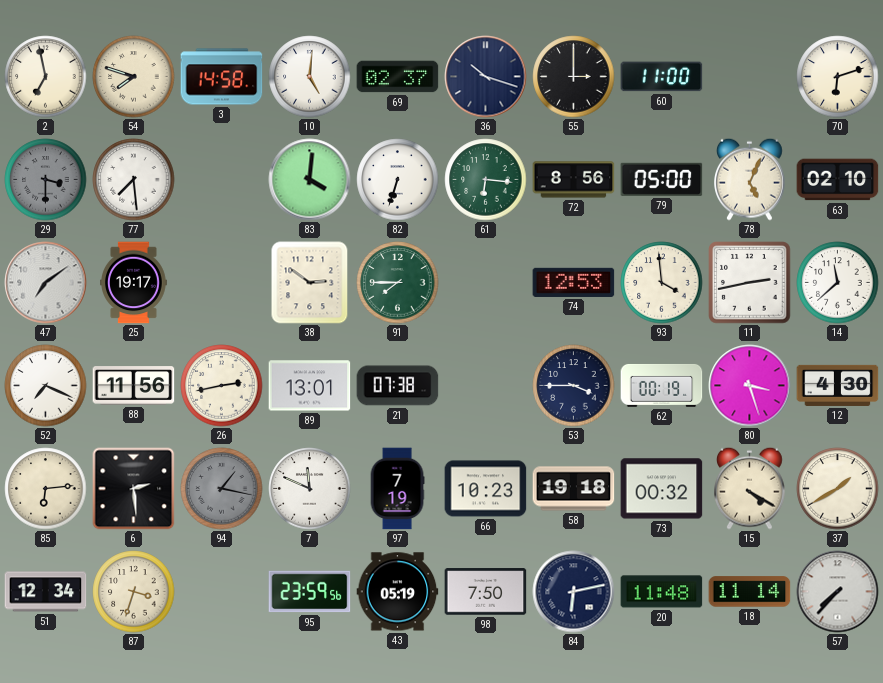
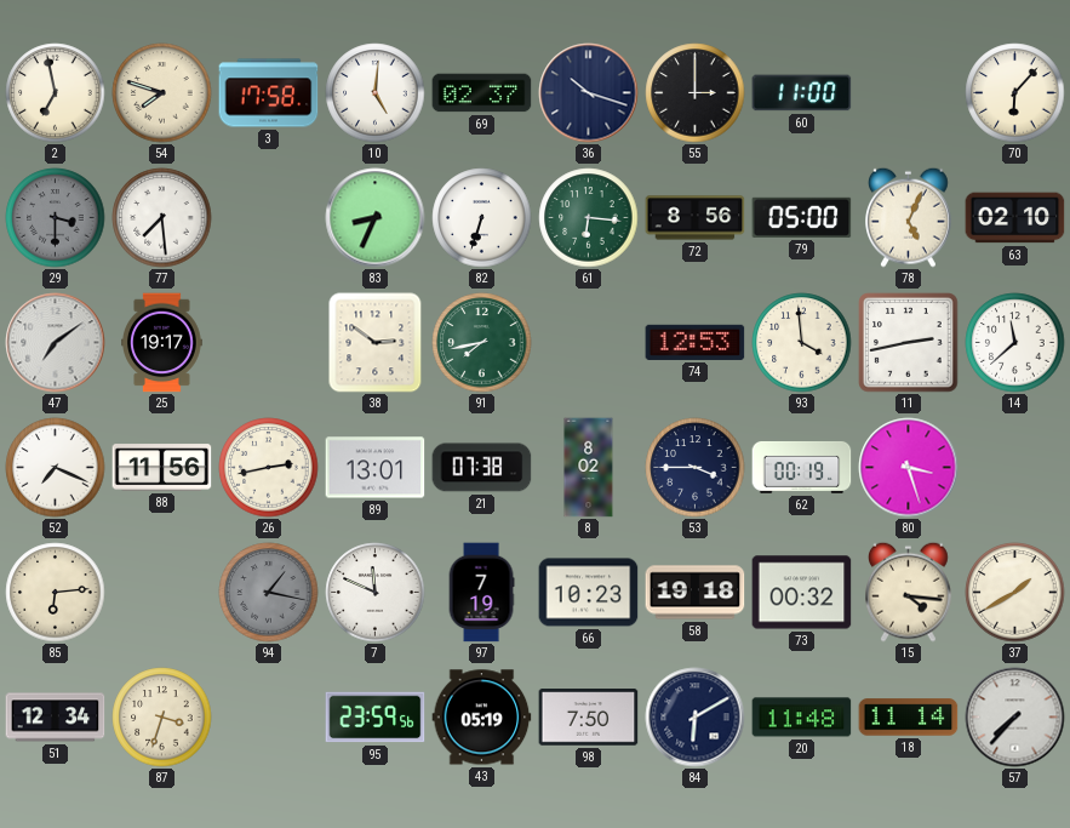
3: 14:58 -> 17:58 (269, 93)
70: 6:12 -> 6:07 (1015, 93)
83: 4:01 -> 8:34 (376, 218)
91: 7:45 -> 7:43 (482, 343)
8: none -> 8:02 (589, 468)
12: 4:30 -> none (838, 385)
6: 2:29 -> none (134, 489)
15: 4:20 -> 4:16 (909, 592)
84: 6:13 -> 6:10 (696, 718)
